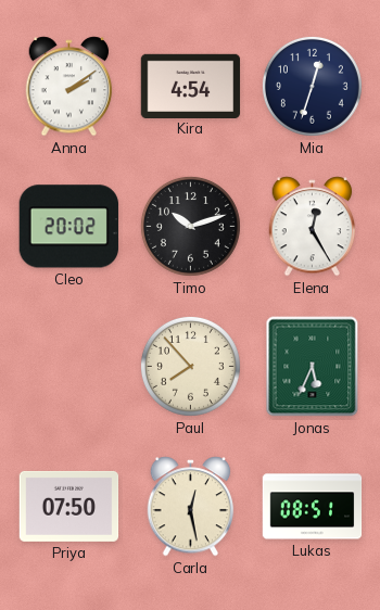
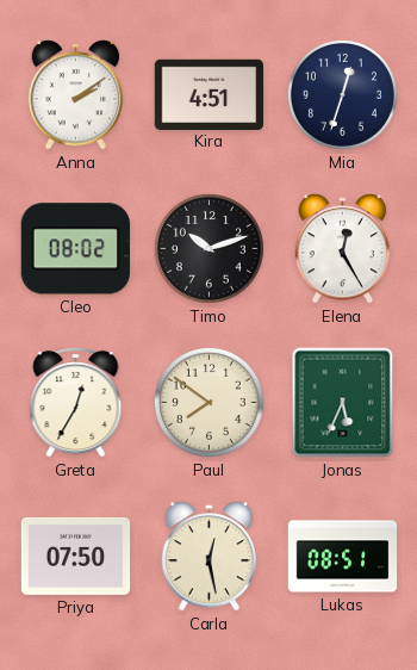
Kira: 4:54 -> 4:51 (210, 94)
Cleo: 20:02 -> 08:02 (75, 249)
Greta: none -> 12:35 (76, 403)
Paul: 7:53 -> 7:51 (208, 402)
